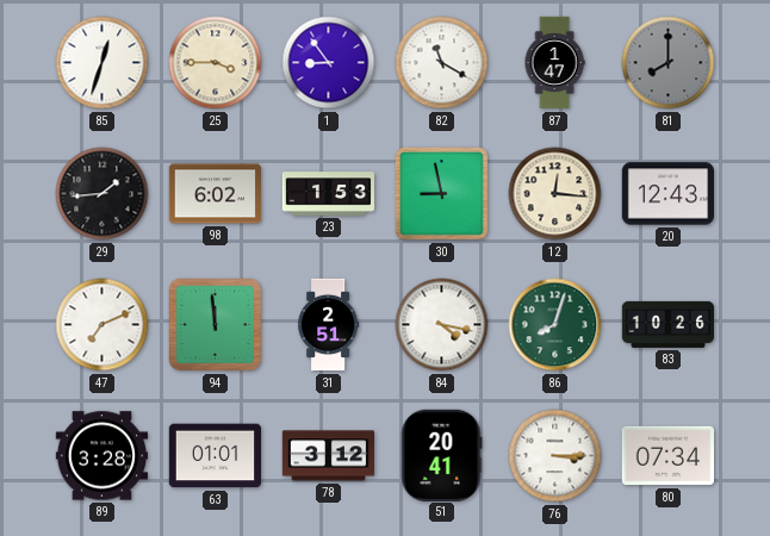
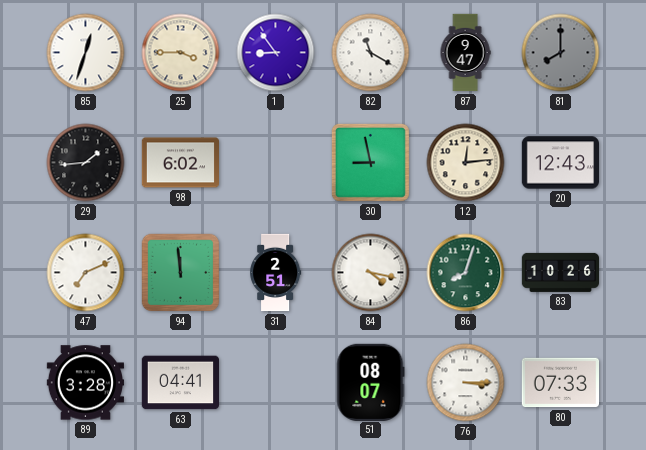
87: 1:47 -> 9:47 (465, 53)
23: 1:53 -> none (329, 194)
12: 12:16 -> 12:14 (466, 163)
63: 01:01 -> 04:41 (180, 383)
78: 3:12 -> none (328, 456)
51: 20:41 -> 08:07 (371, 382)
80: 07:34 -> 07:33 (560, 383)
